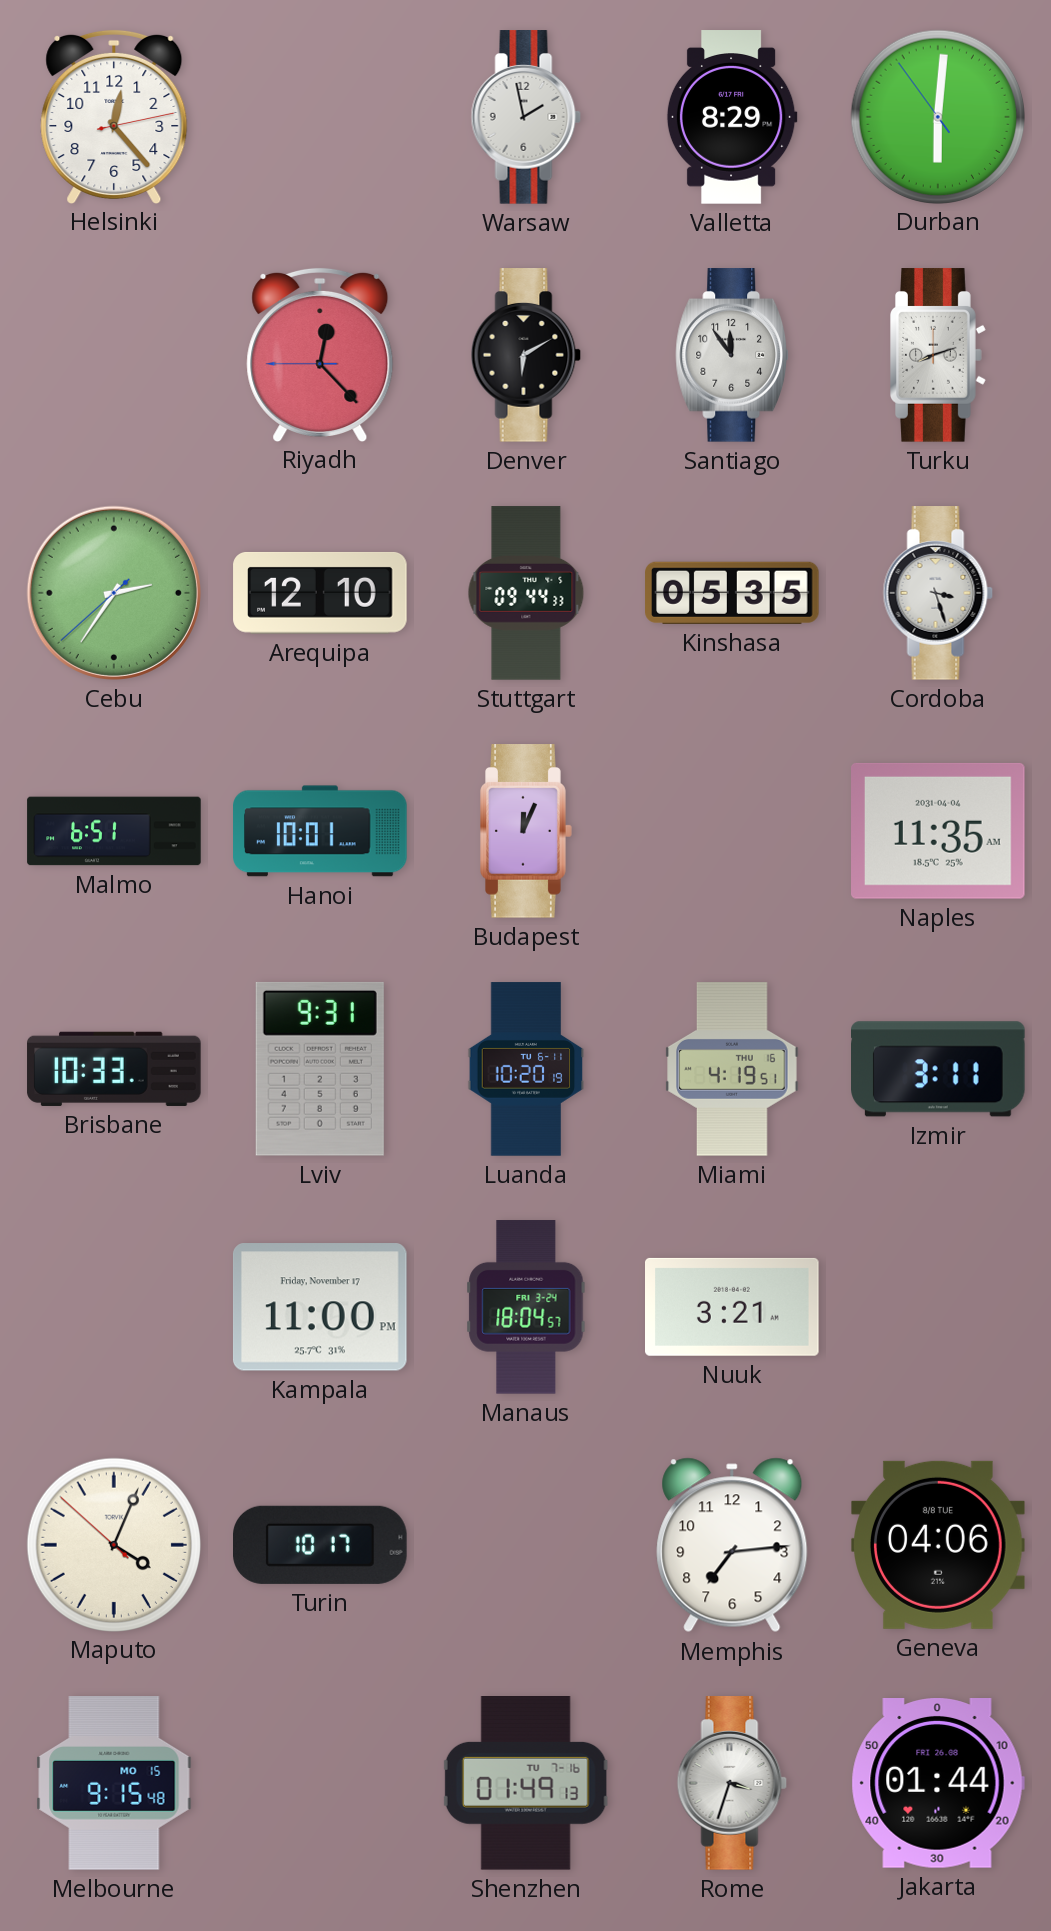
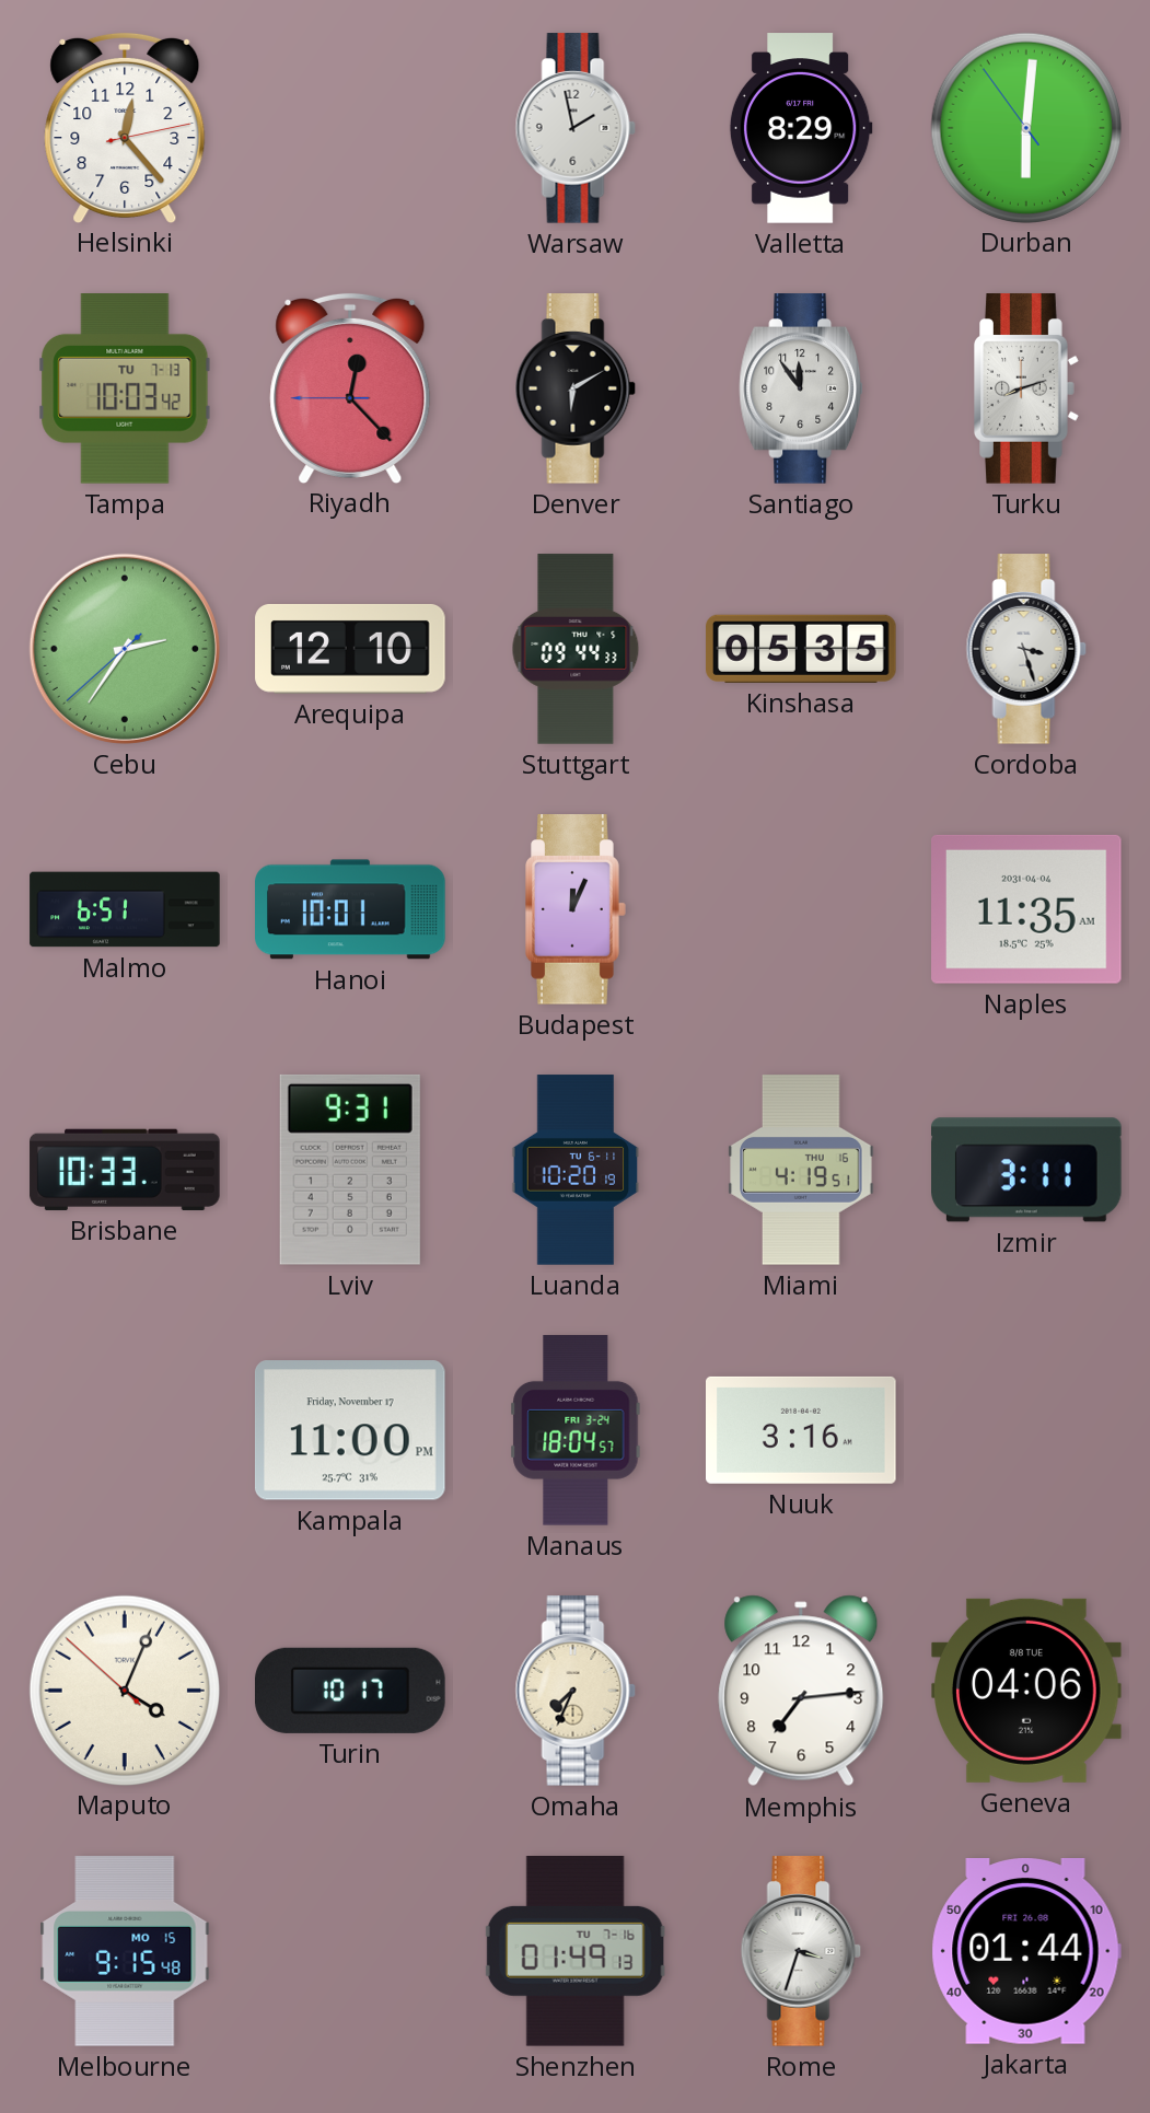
Tampa: none -> 10:03 (125, 390)
Nuuk: 3:21 -> 3:16 (801, 1430)
Omaha: none -> 7:34 (576, 1691)
